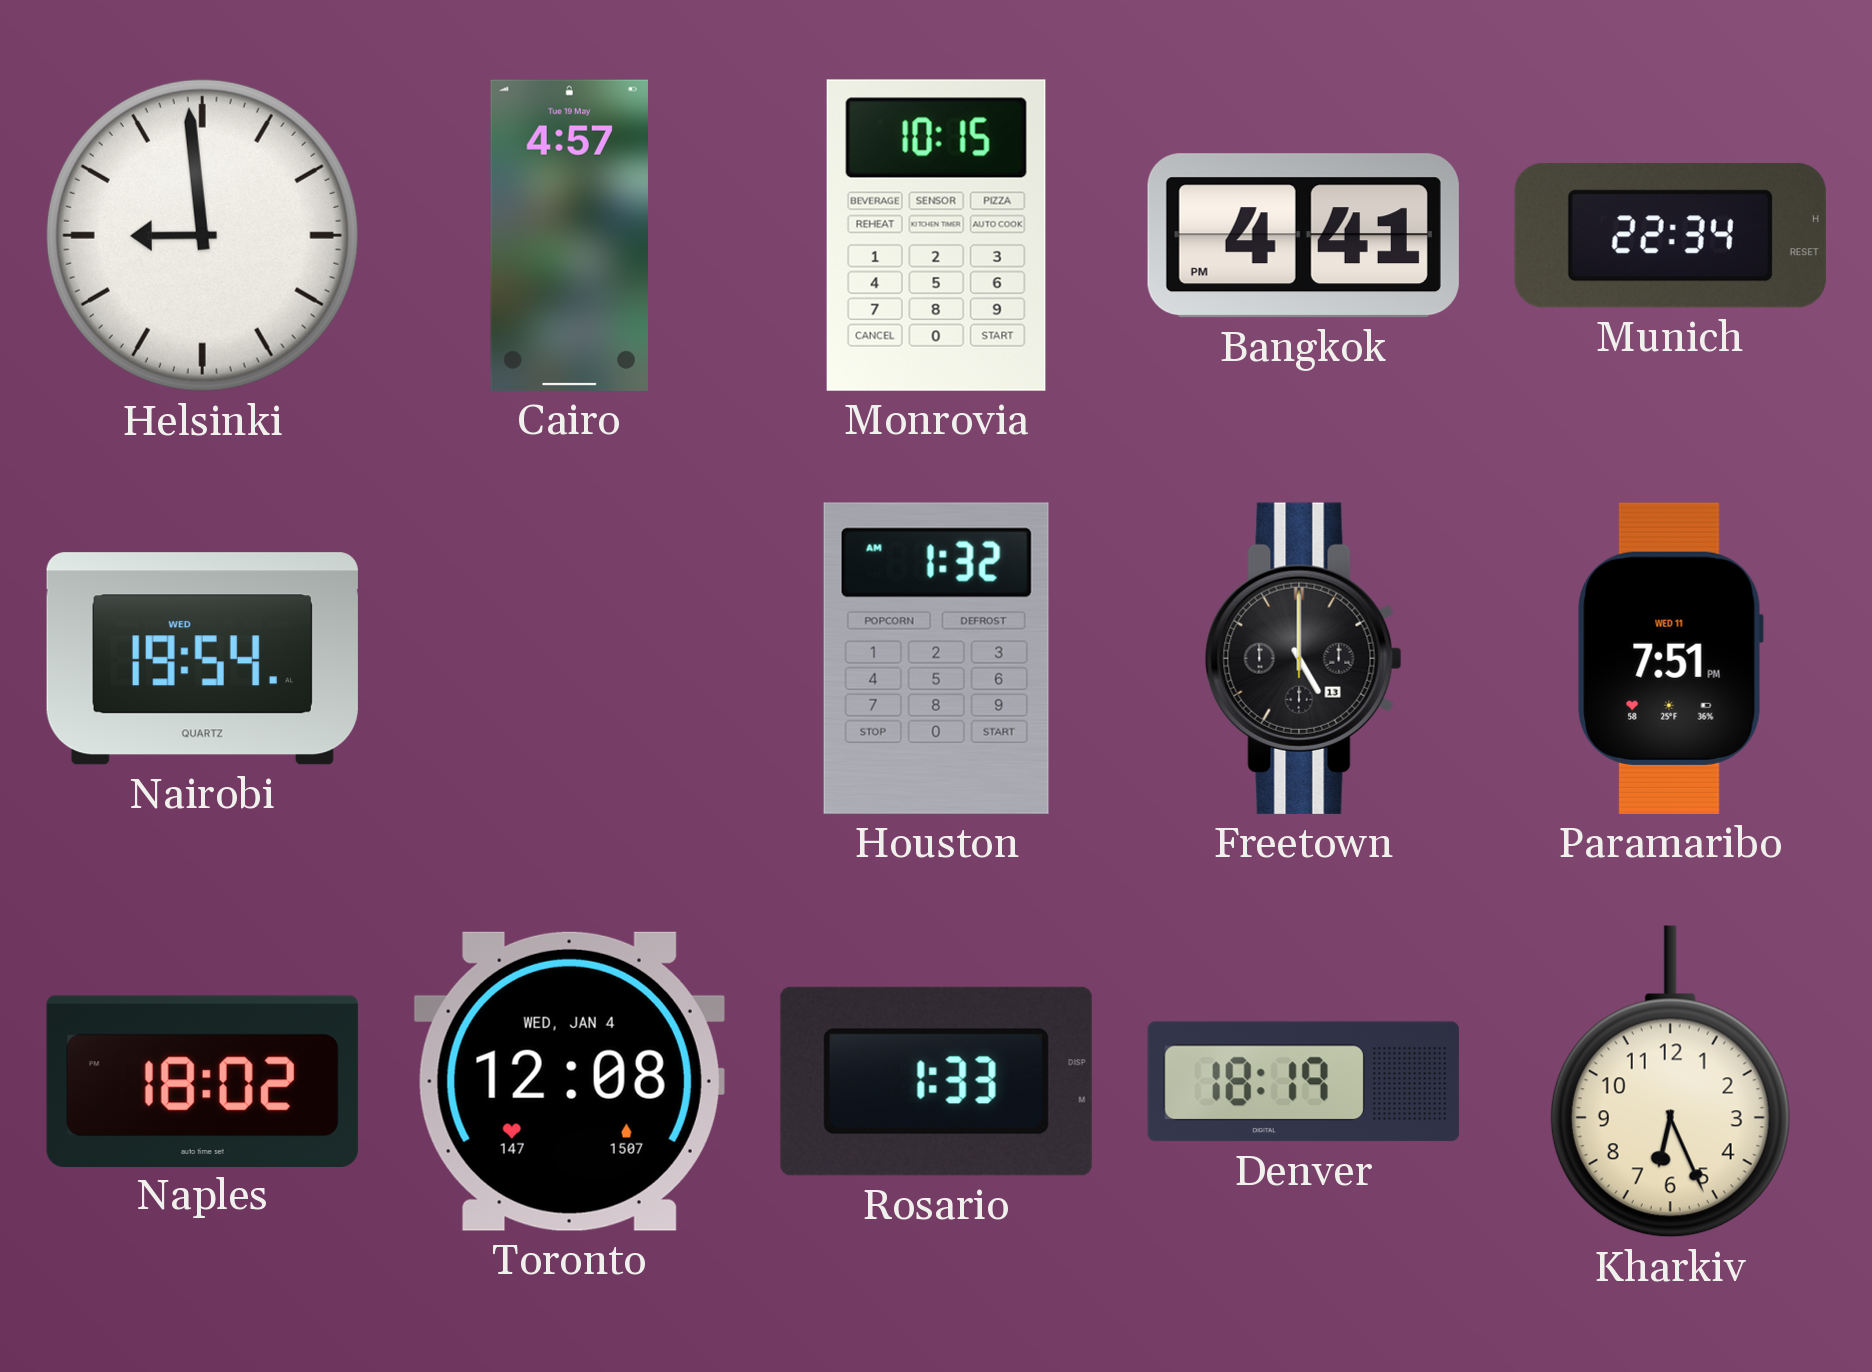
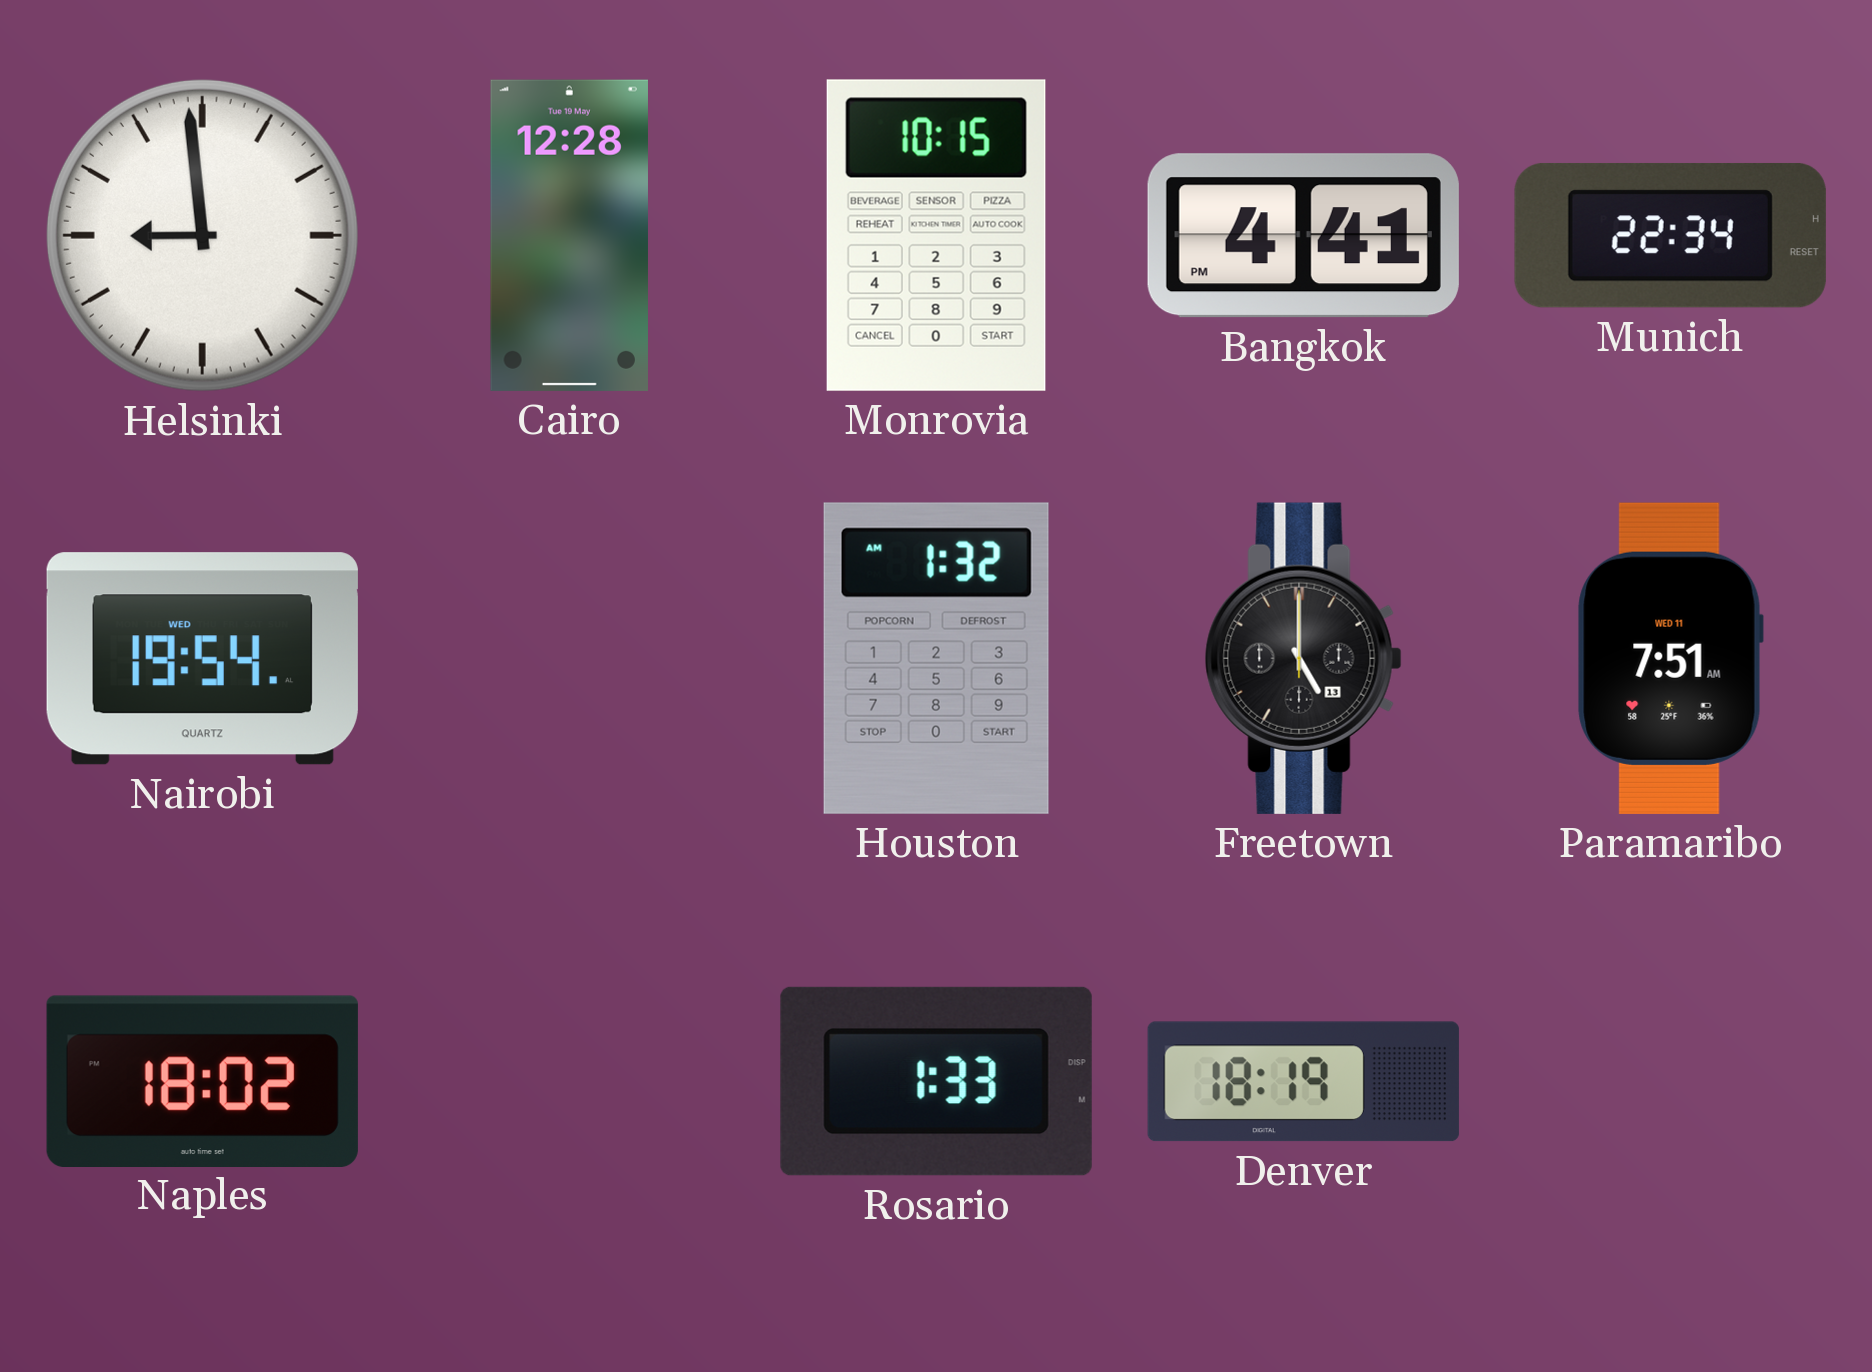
Cairo: 4:57 -> 12:28 (569, 235)
Paramaribo: 7:51 PM -> 7:51 AM (1670, 658)
Toronto: 12:08 -> none (569, 1081)
Kharkiv: 6:26 -> none (1670, 1082)
